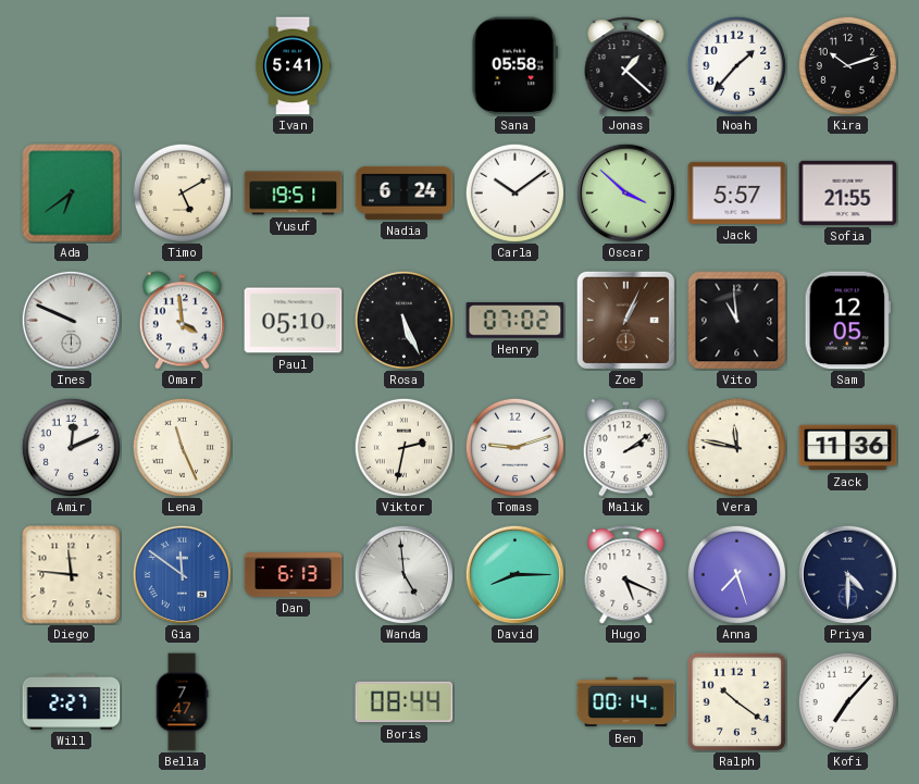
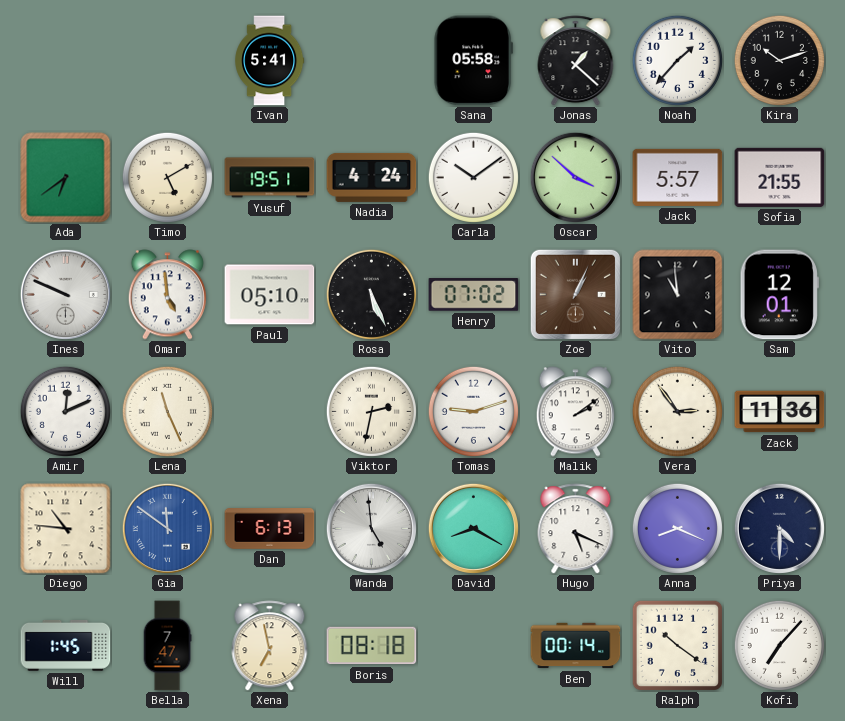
Nadia: 6:24 -> 4:24 (372, 177)
Omar: 3:59 -> 4:59 (167, 295)
Sam: 12:05 -> 12:01 (779, 295)
Vera: 11:47 -> 2:54 (677, 411)
Diego: 11:46 -> 10:46 (66, 529)
David: 8:15 -> 8:20 (473, 528)
Anna: 7:27 -> 8:19 (677, 528)
Will: 2:27 -> 1:45 (66, 645)
Xena: none -> 6:58 (270, 646)
Boris: 08:44 -> 08:18 (372, 646)
